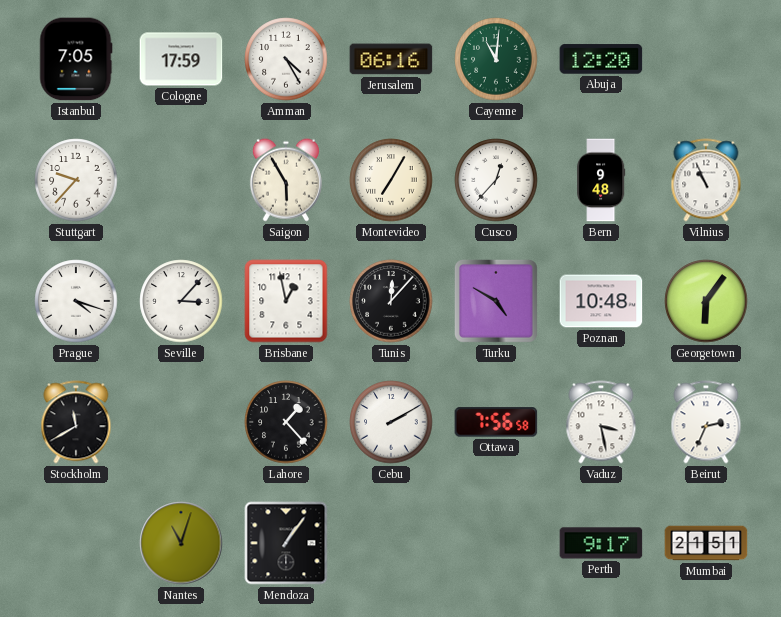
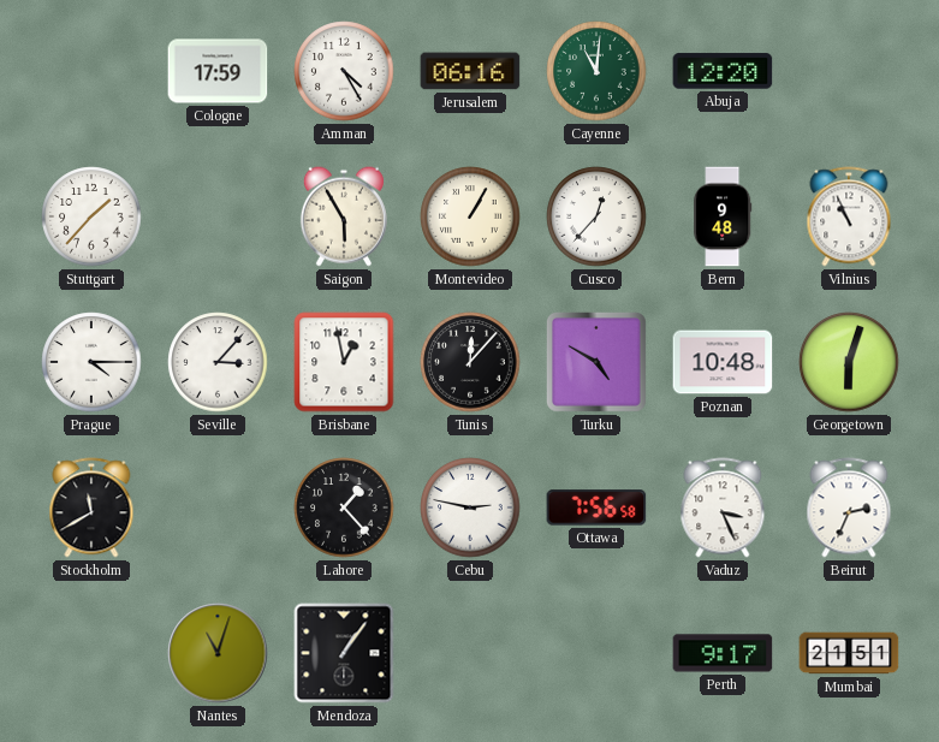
Istanbul: 7:05 -> none (76, 59)
Stuttgart: 9:37 -> 1:37 (91, 216)
Montevideo: 7:05 -> 1:05 (470, 216)
Prague: 4:18 -> 4:15 (91, 362)
Georgetown: 6:06 -> 6:03 (849, 362)
Cebu: 2:10 -> 2:47 (470, 507)
Vaduz: 3:28 -> 3:26 (723, 507)
